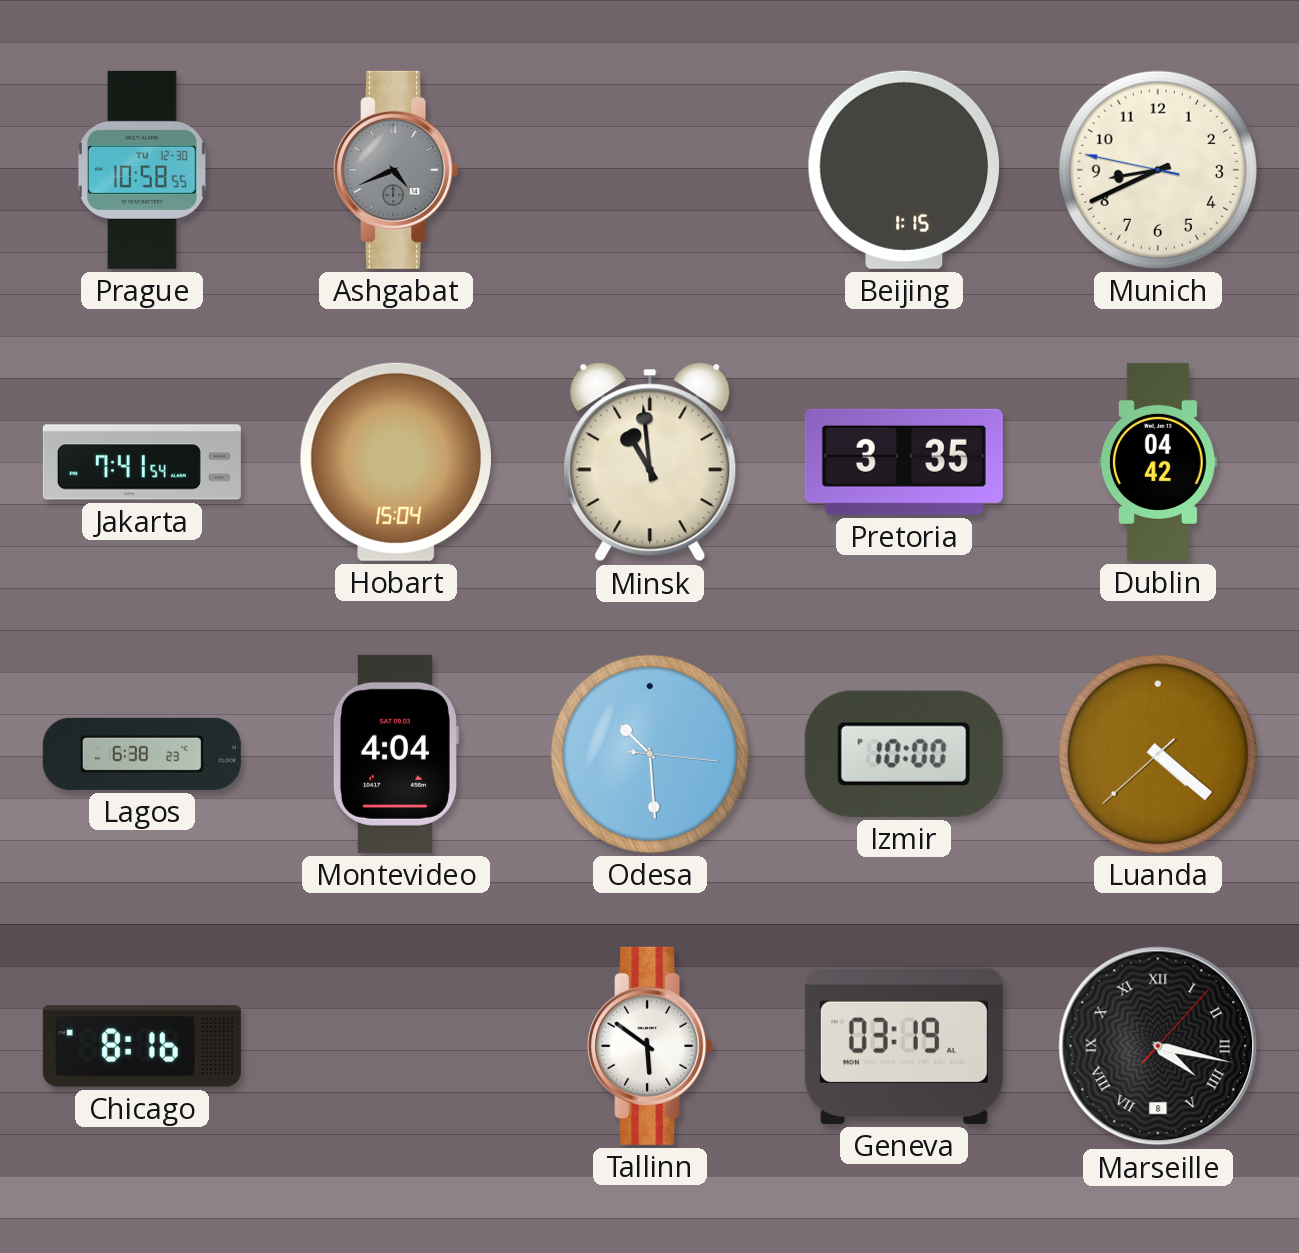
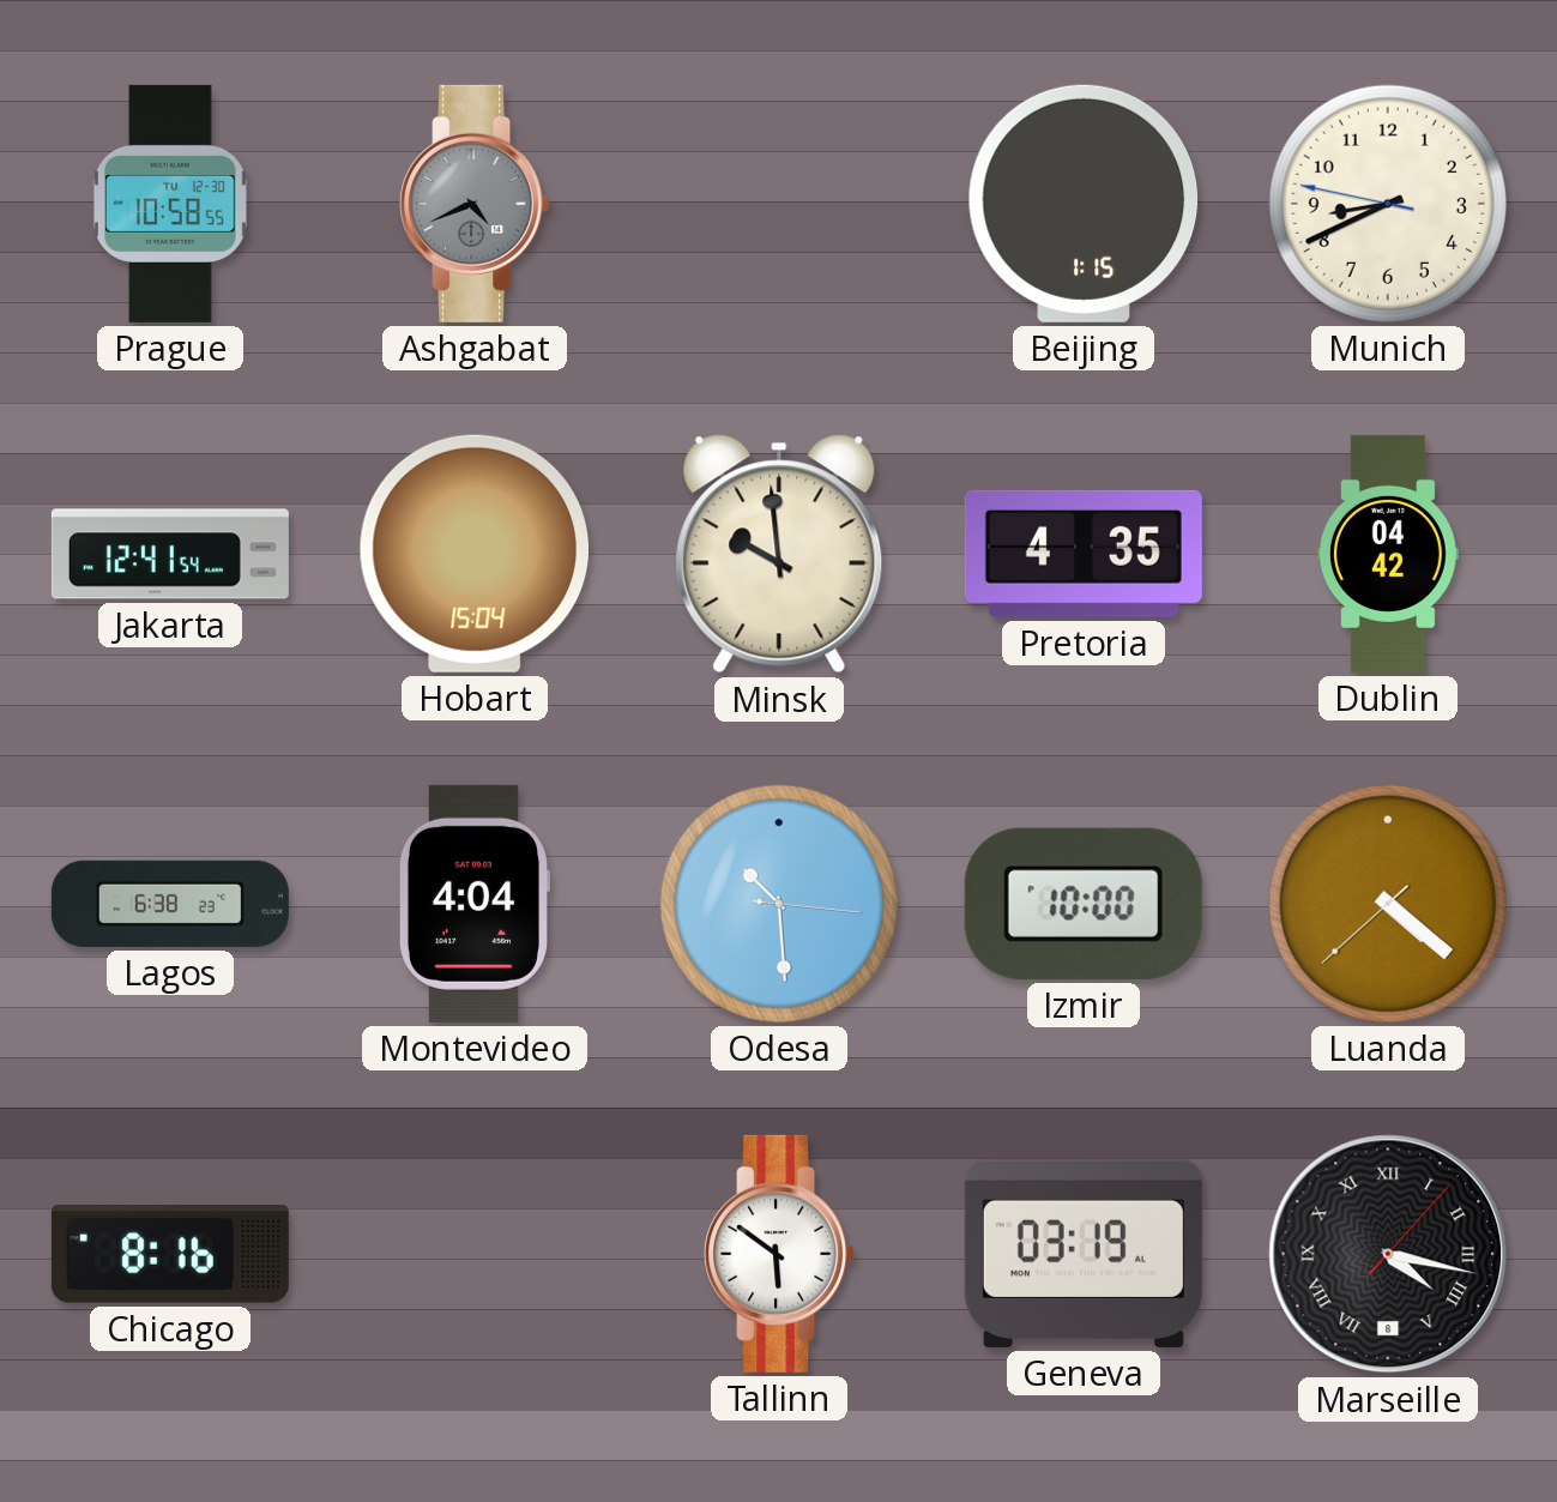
Jakarta: 7:41 -> 12:41 (170, 554)
Minsk: 10:59 -> 9:59 (779, 554)
Pretoria: 3:35 -> 4:35 (1084, 554)
